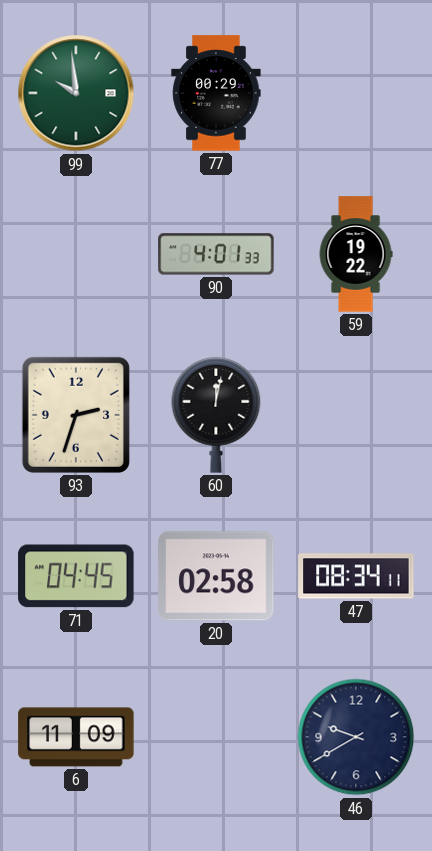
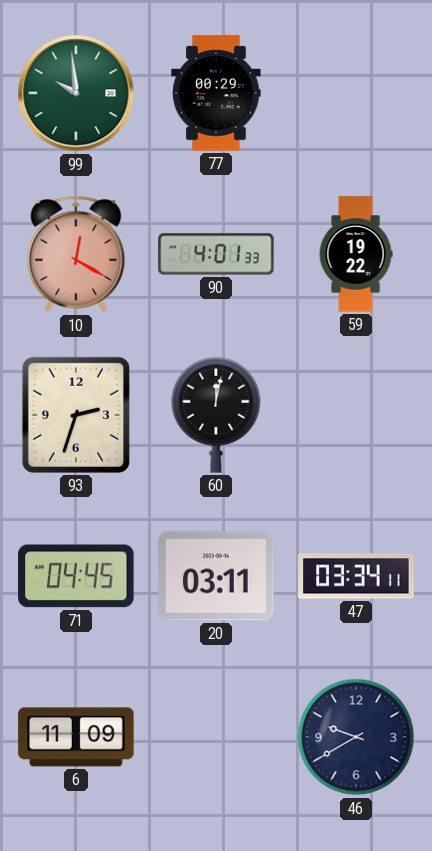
10: none -> 12:20 (76, 254)
20: 02:58 -> 03:11 (216, 576)
47: 08:34 -> 03:34 (356, 576)
